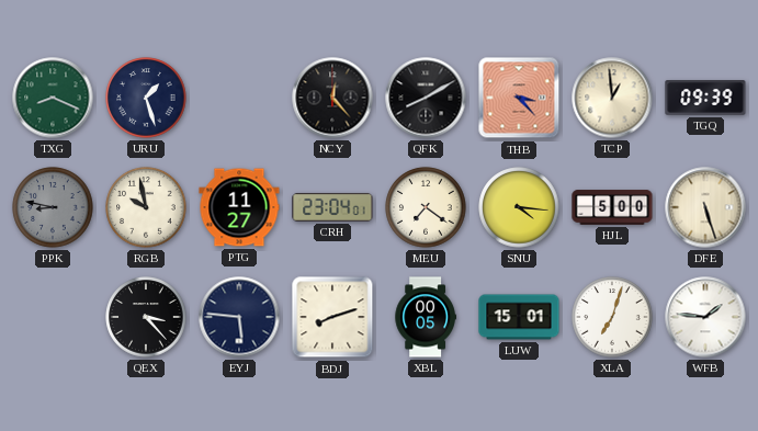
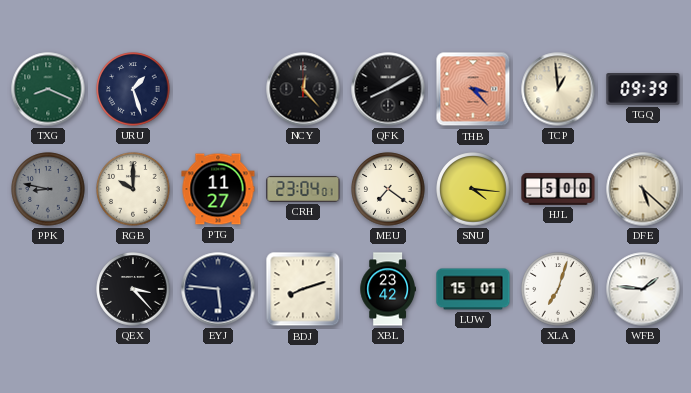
RGB: 9:58 -> 10:00 (133, 189)
DFE: 5:27 -> 5:22 (643, 189)
XBL: 00:05 -> 23:42 (388, 289)
